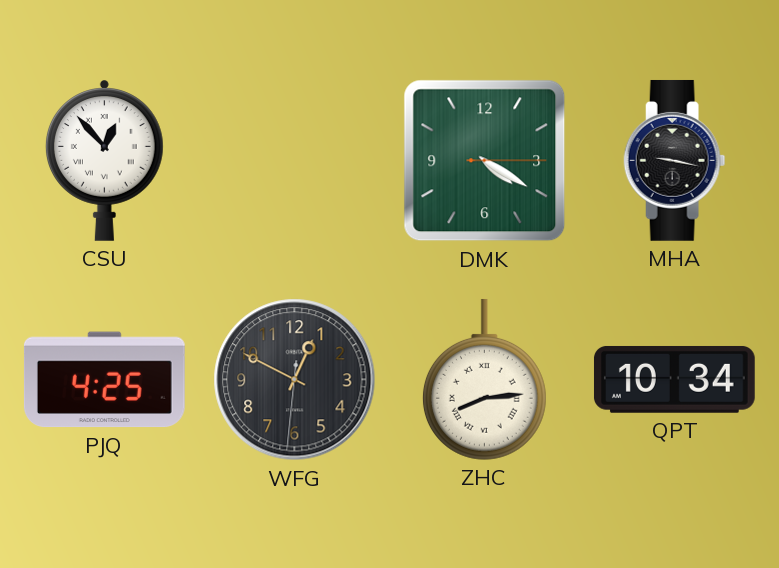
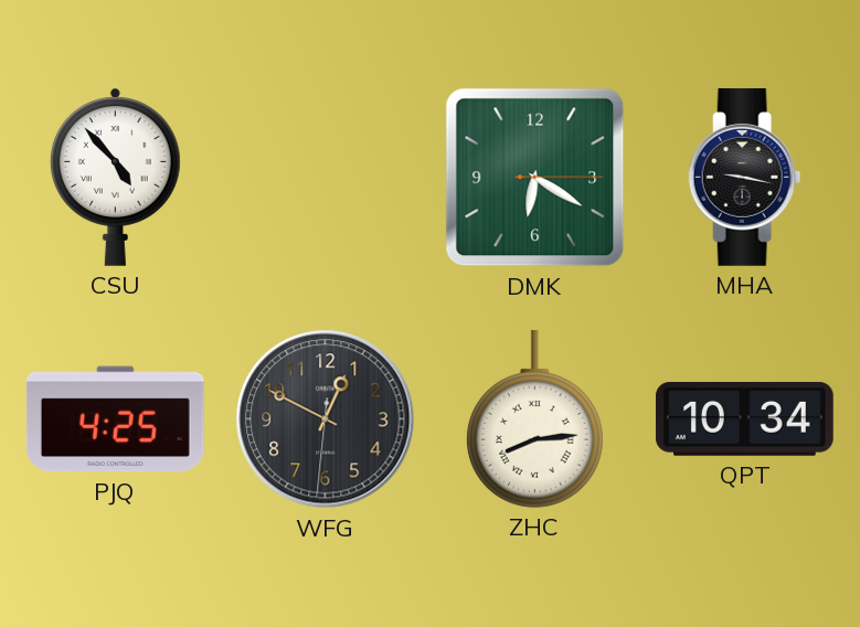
CSU: 12:53 -> 4:53 (115, 177)
DMK: 4:20 -> 6:20 (535, 178)
